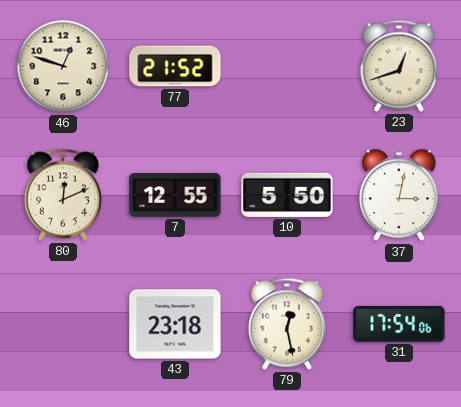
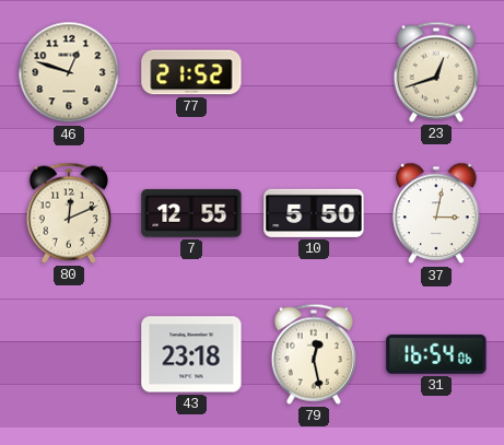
31: 17:54 -> 16:54 (436, 354)
